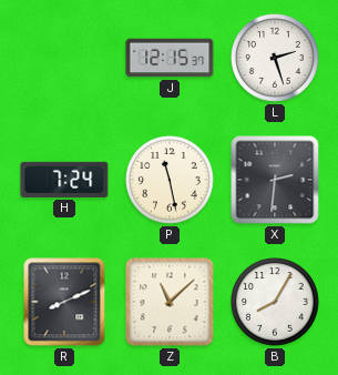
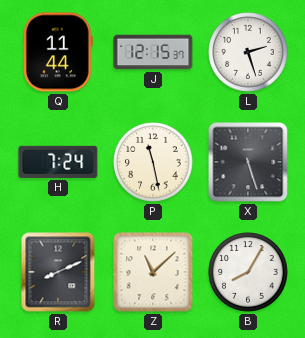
Q: none -> 11:44 (58, 52)
X: 2:31 -> 5:27 (248, 162)
